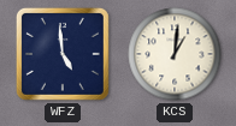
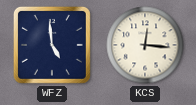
KCS: 1:01 -> 12:16 (145, 45)
